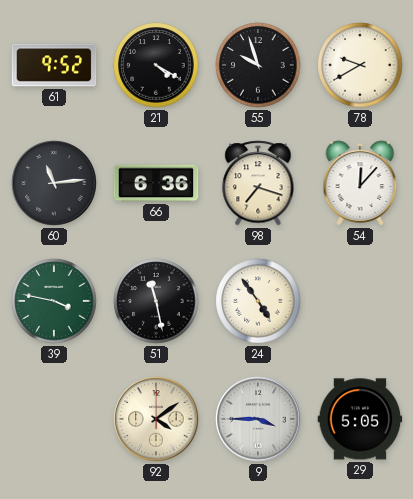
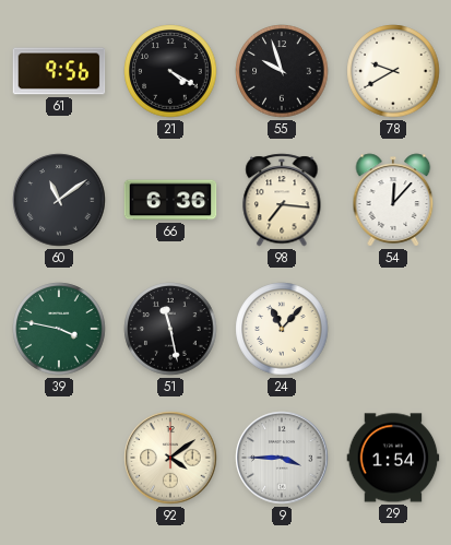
61: 9:52 -> 9:56 (59, 71)
60: 11:14 -> 11:09 (59, 200)
98: 7:18 -> 7:16 (282, 200)
24: 4:54 -> 11:07 (282, 329)
29: 5:05 -> 1:54 (393, 458)
